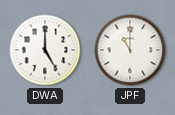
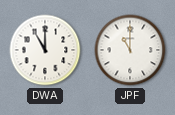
DWA: 5:00 -> 11:00 (45, 50)
